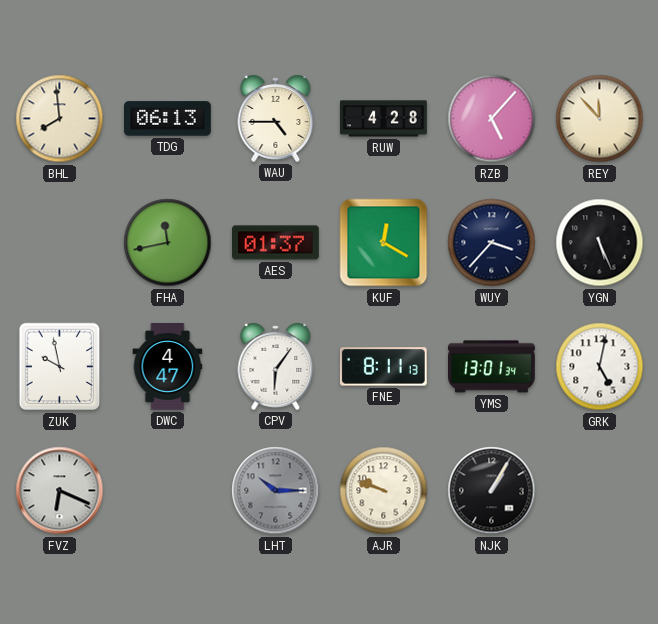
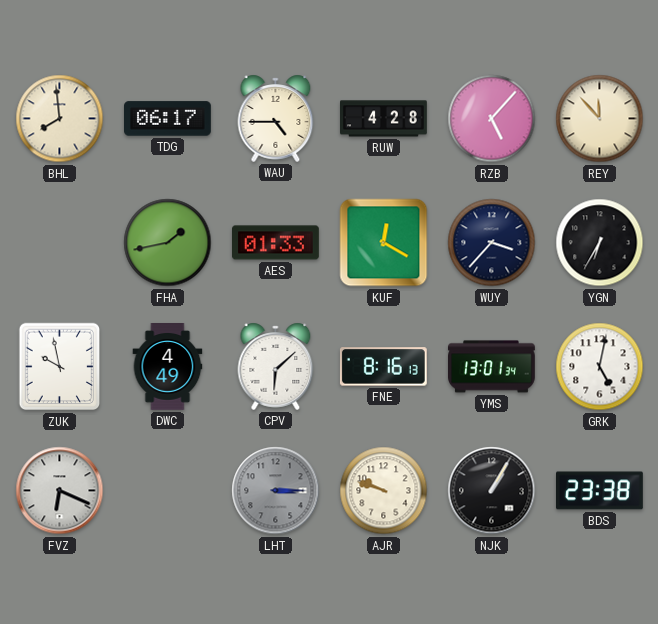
TDG: 06:13 -> 06:17 (168, 119)
FHA: 11:43 -> 1:43 (168, 243)
AES: 01:37 -> 01:33 (276, 243)
YGN: 5:26 -> 6:35 (600, 243)
DWC: 4:47 -> 4:49 (168, 367)
CPV: 6:06 -> 6:08 (276, 366)
FNE: 8:11 -> 8:16 (383, 367)
LHT: 10:15 -> 3:15 (276, 491)
BDS: none -> 23:38 (600, 491)
